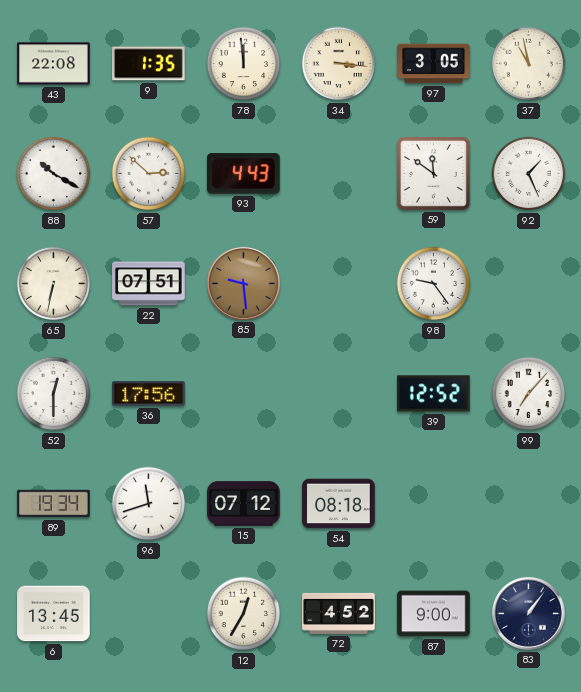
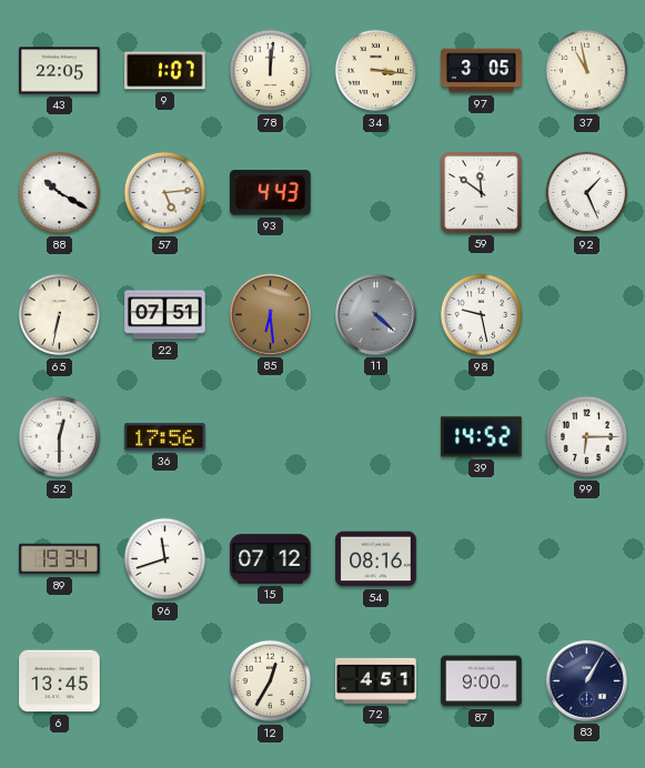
43: 22:08 -> 22:05 (60, 71)
9: 1:35 -> 1:07 (165, 71)
78: 11:59 -> 12:01 (271, 71)
57: 2:52 -> 5:14 (165, 193)
85: 9:29 -> 6:29 (270, 314)
11: none -> 4:22 (375, 314)
98: 9:24 -> 9:28 (482, 315)
39: 12:52 -> 14:52 (482, 437)
99: 7:07 -> 6:15 (587, 437)
54: 08:18 -> 08:16 (376, 559)
72: 4:52 -> 4:51 (376, 680)
83: 1:06 -> 1:05 (586, 680)
